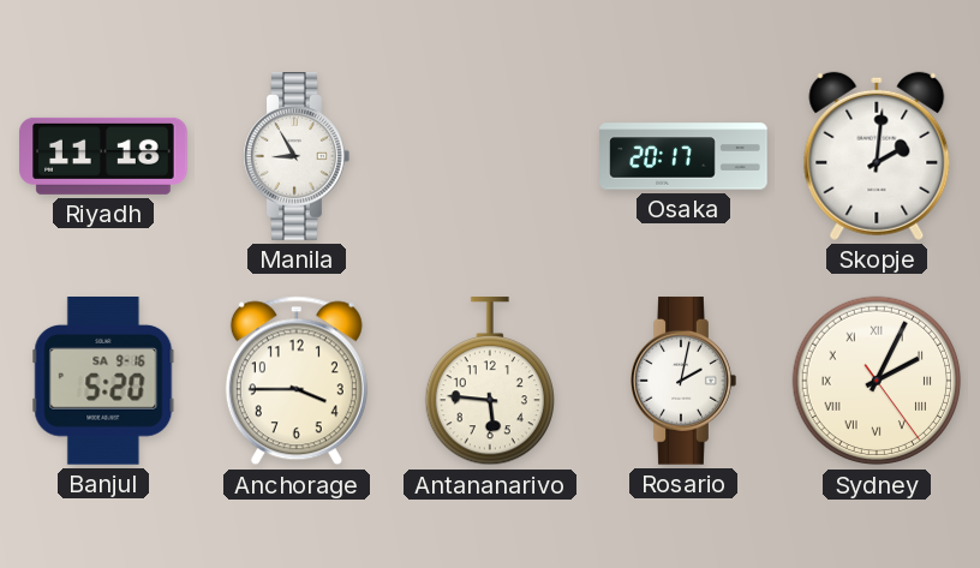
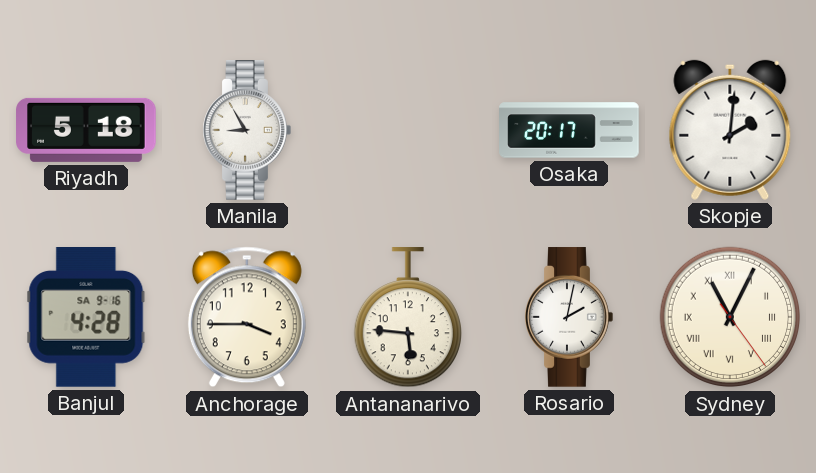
Riyadh: 11:18 -> 5:18 (86, 130)
Banjul: 5:20 -> 4:28 (86, 318)
Sydney: 2:04 -> 11:04 (730, 317)
